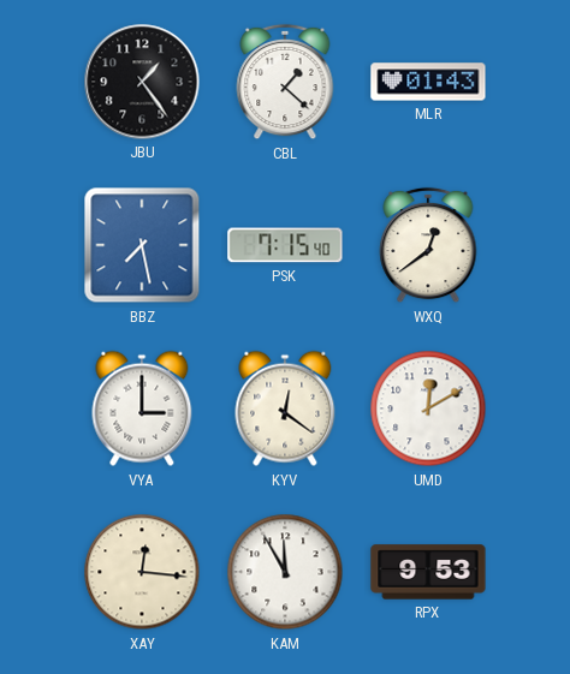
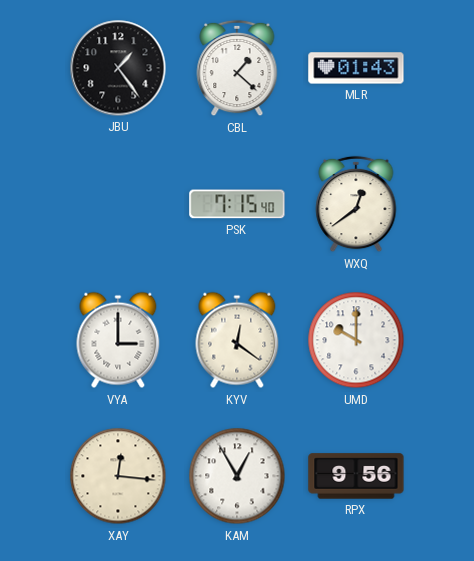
BBZ: 7:28 -> none (142, 245)
UMD: 12:10 -> 10:00 (356, 340)
KAM: 11:55 -> 12:55 (237, 476)
RPX: 9:53 -> 9:56 (356, 476)
